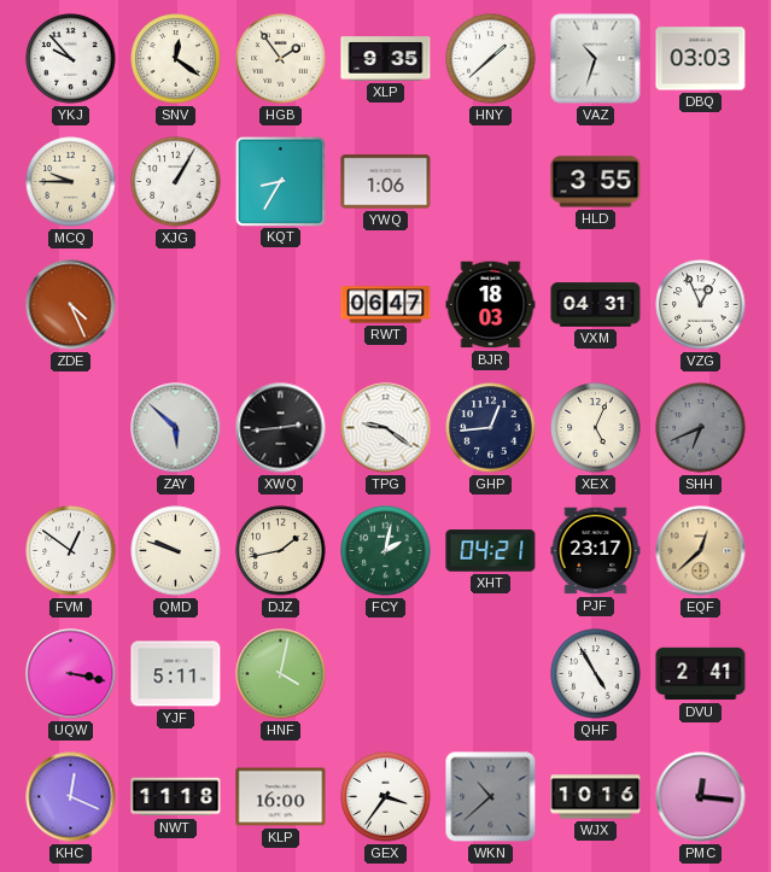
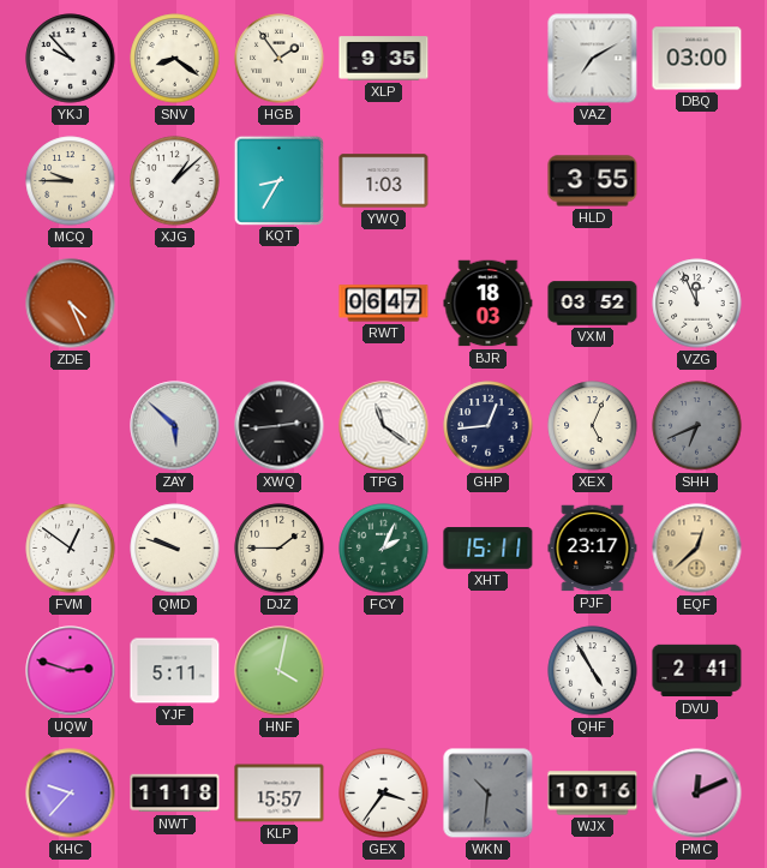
SNV: 12:21 -> 8:21 (175, 59)
HNY: 1:38 -> none (491, 59)
VAZ: 10:33 -> 7:10 (593, 59)
DBQ: 03:03 -> 03:00 (697, 59)
XJG: 1:05 -> 1:08 (175, 181)
YWQ: 1:06 -> 1:03 (384, 181)
VXM: 04:31 -> 03:52 (593, 304)
VZG: 12:56 -> 11:56 (697, 304)
TPG: 9:21 -> 11:21 (384, 426)
DJZ: 1:43 -> 1:45 (280, 549)
FCY: 2:02 -> 2:04 (384, 549)
XHT: 04:21 -> 15:11 (489, 549)
UQW: 3:17 -> 2:48 (71, 671)
KHC: 12:19 -> 9:37 (71, 794)
KLP: 16:00 -> 15:57 (280, 794)
WKN: 10:38 -> 10:31 (489, 794)
PMC: 12:16 -> 12:11 (697, 794)
